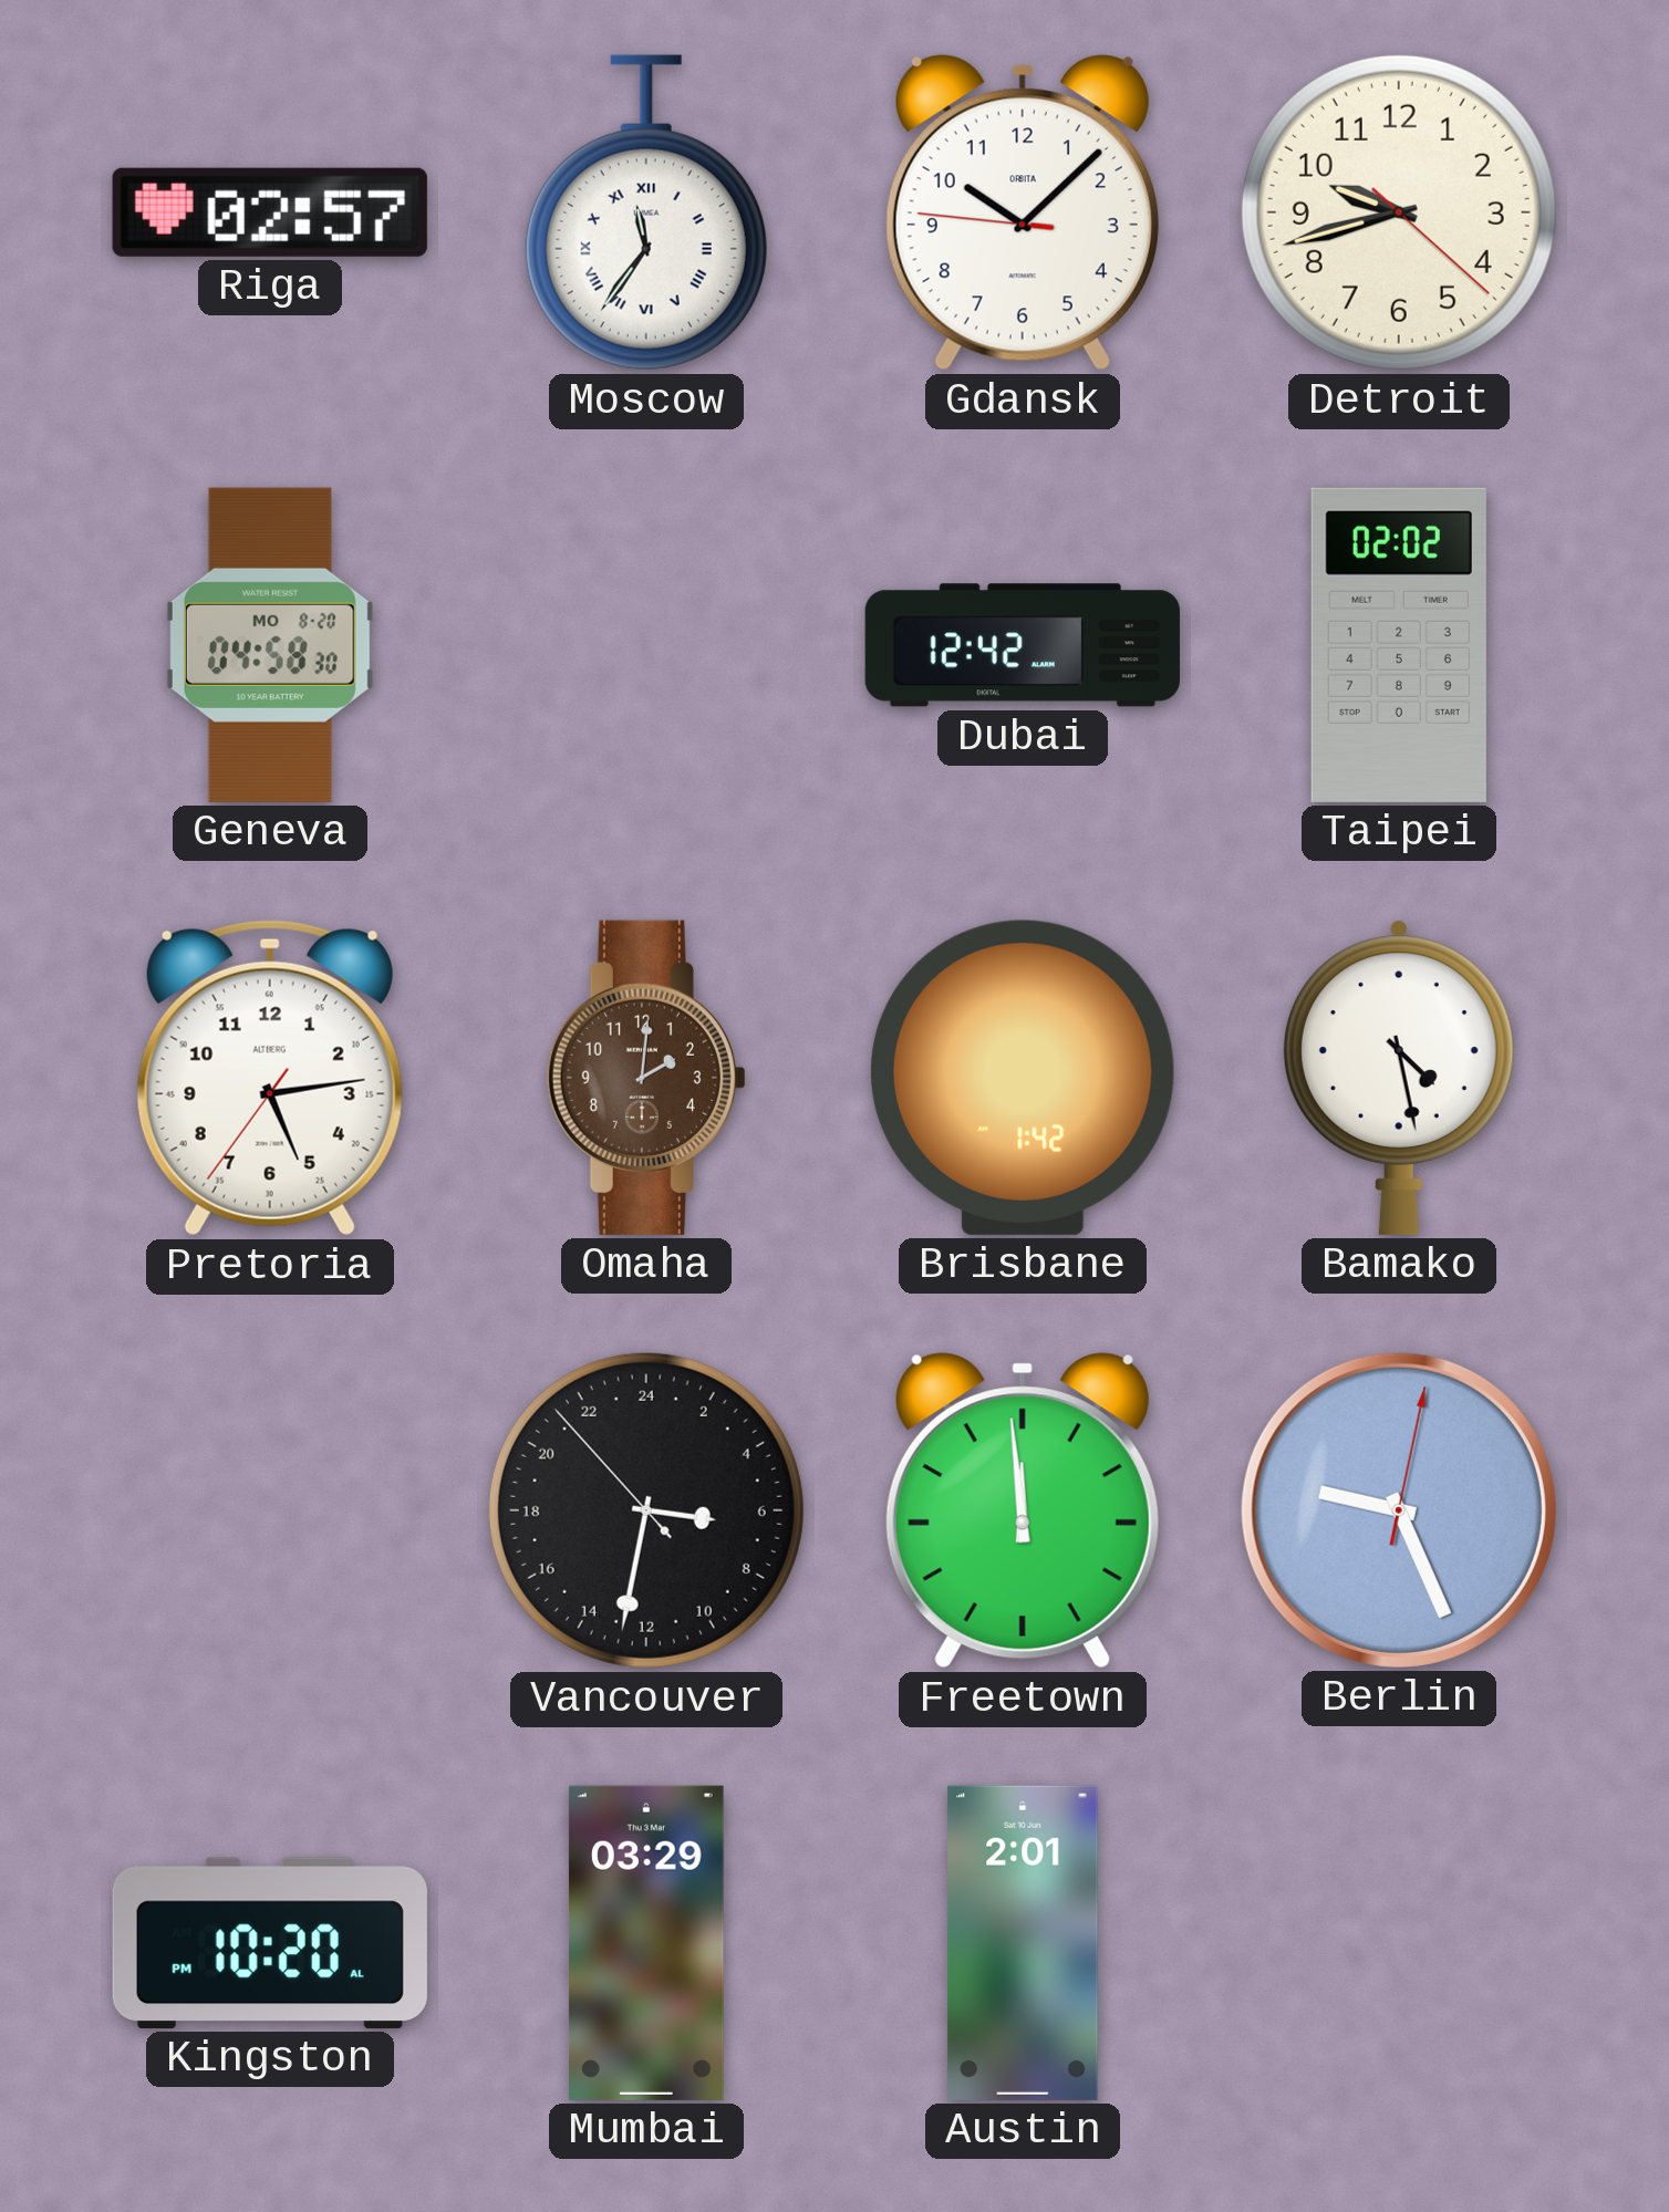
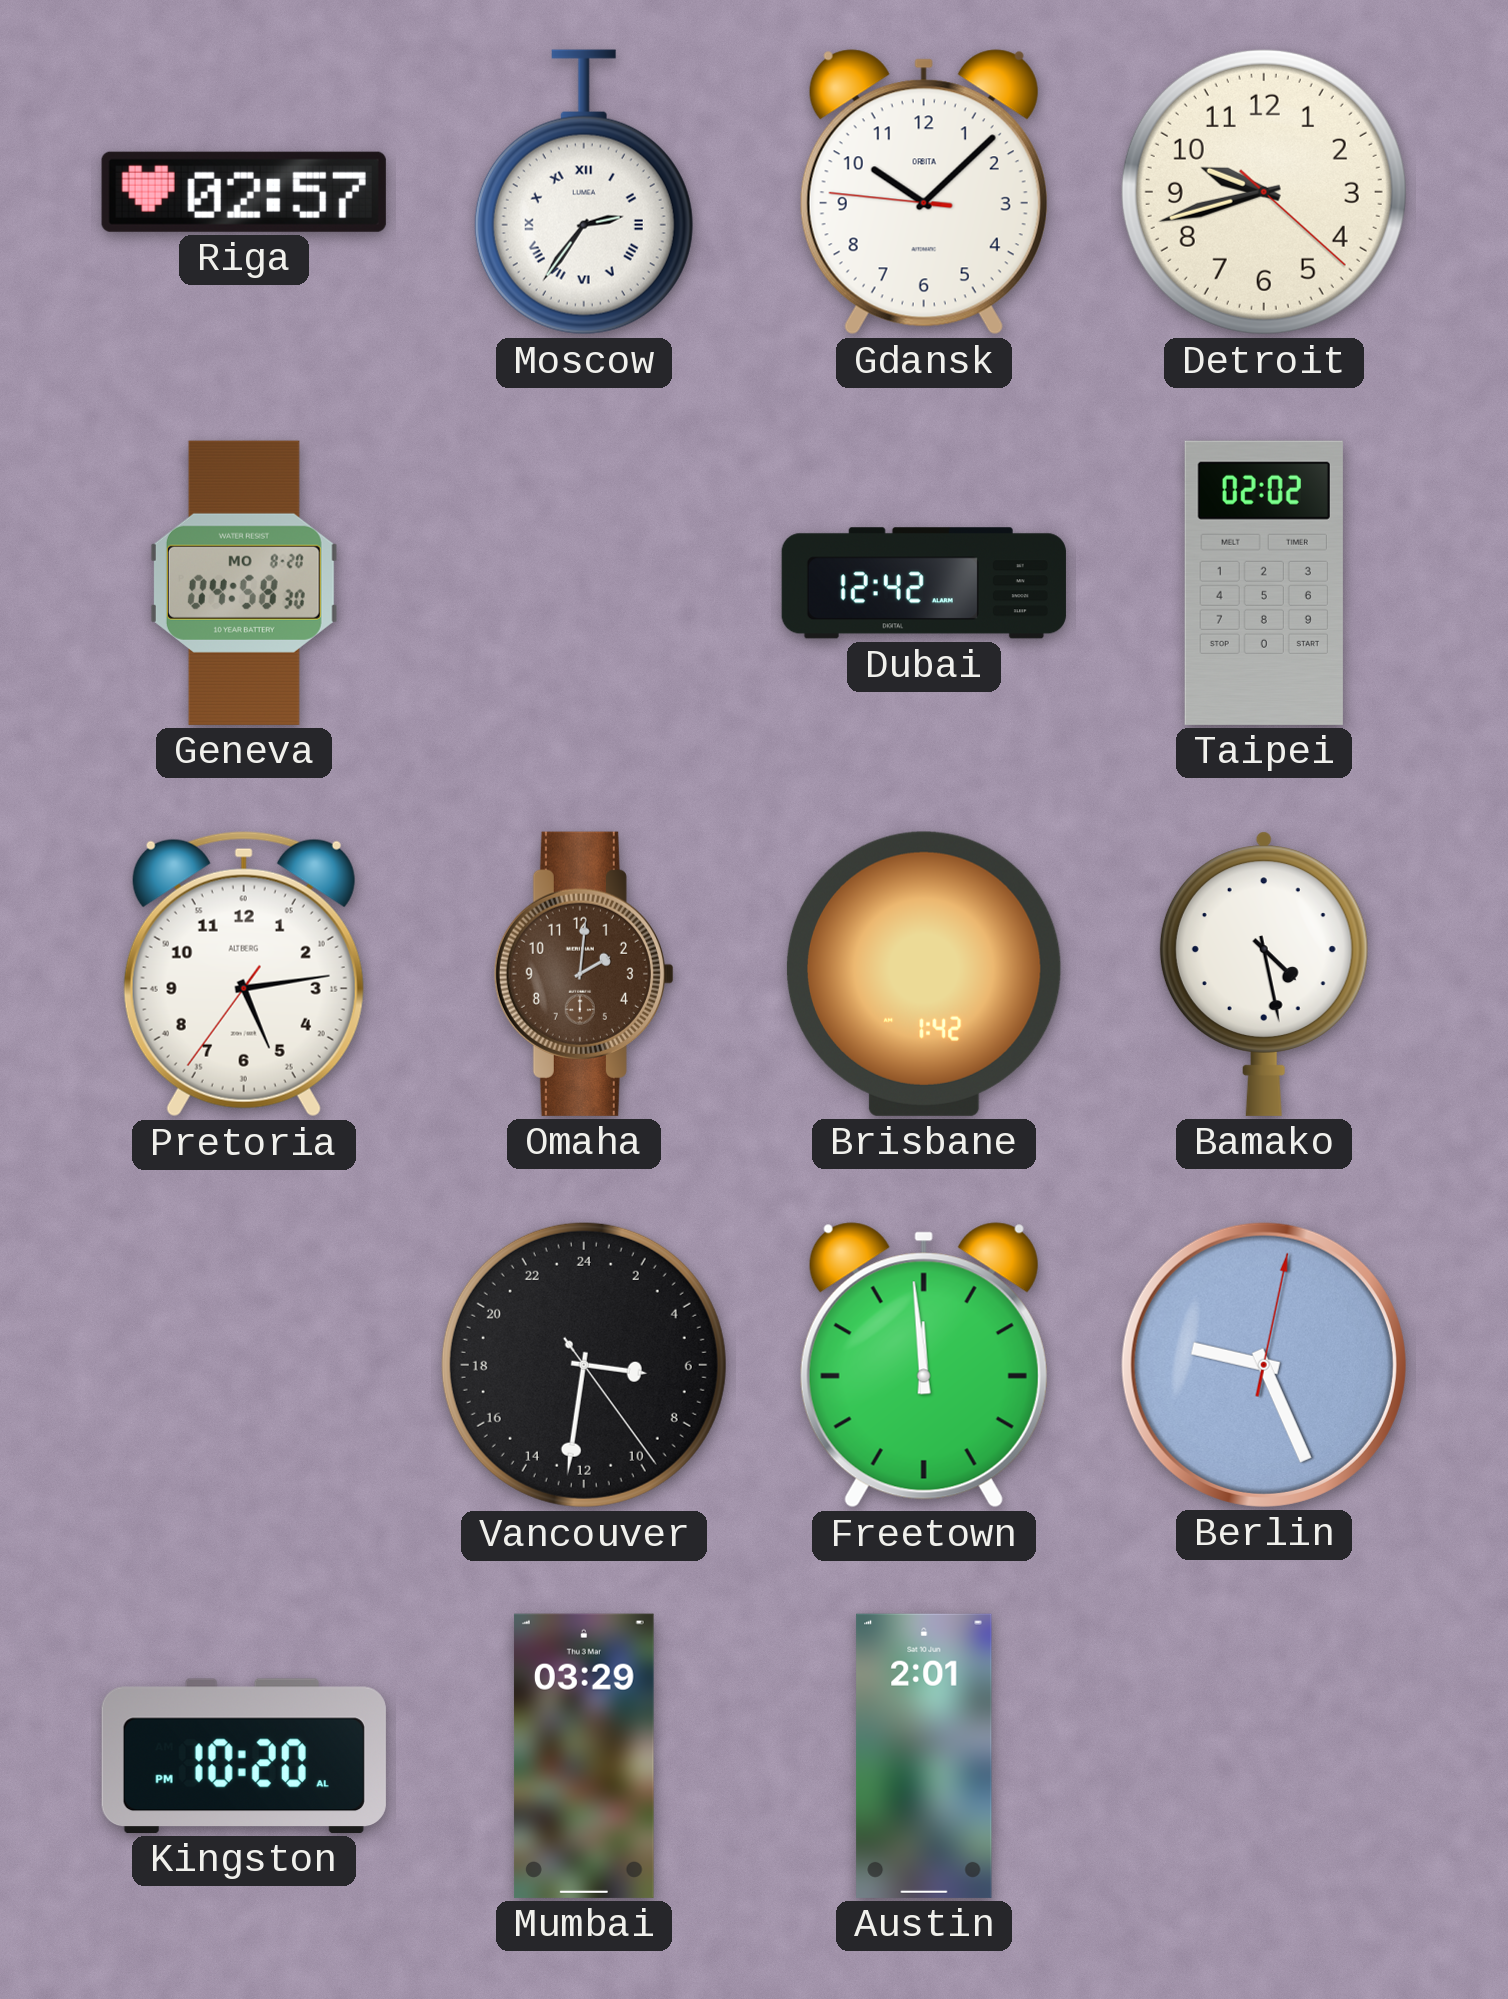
Moscow: 11:36 -> 2:36 (584, 192)
Vancouver: 6:31:53 -> 6:31:24 (584, 1365)
